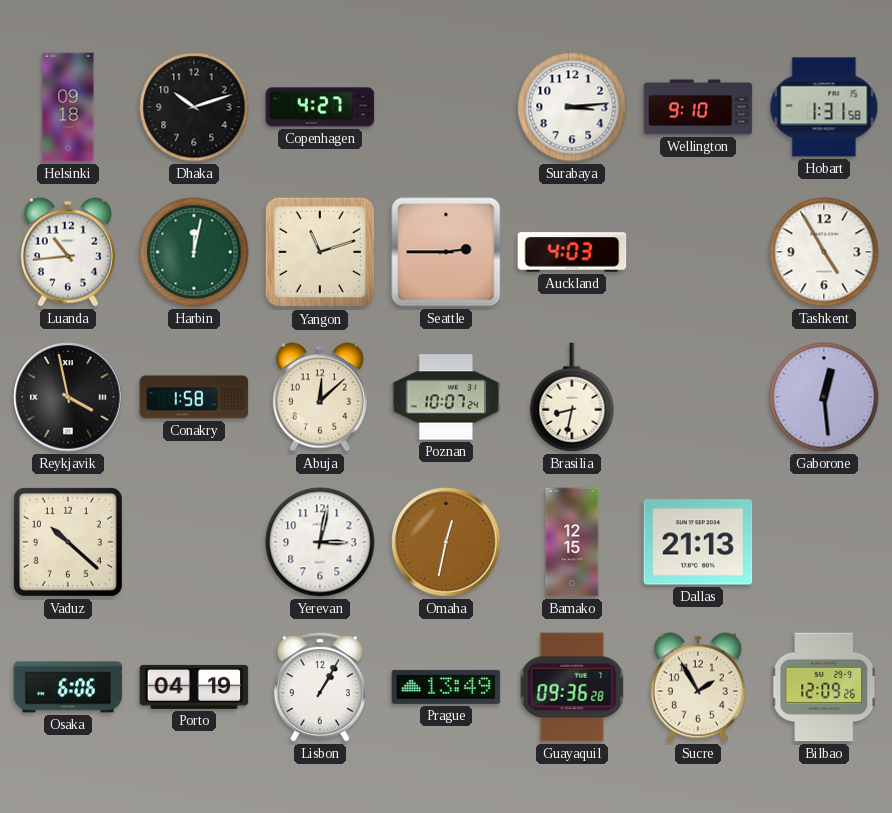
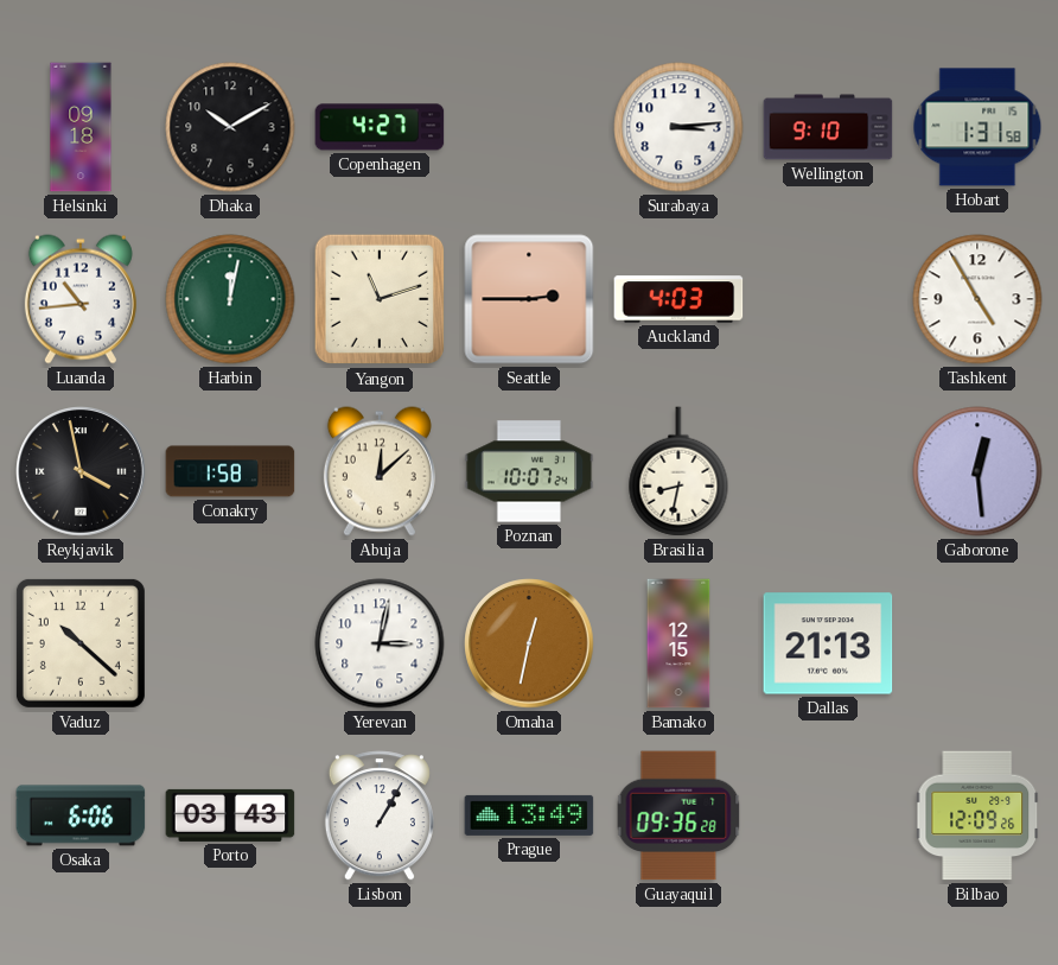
Dhaka: 10:12 -> 10:10 (230, 127)
Porto: 04:19 -> 03:43 (230, 815)
Sucre: 1:55 -> none (698, 687)
